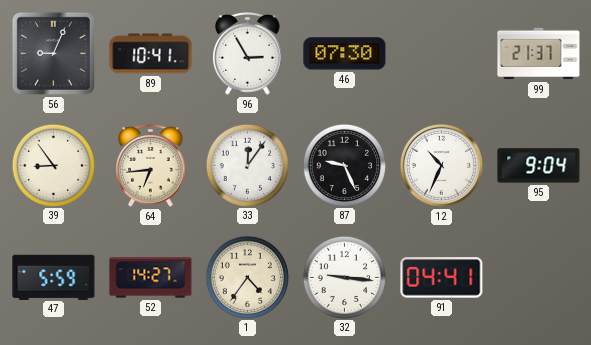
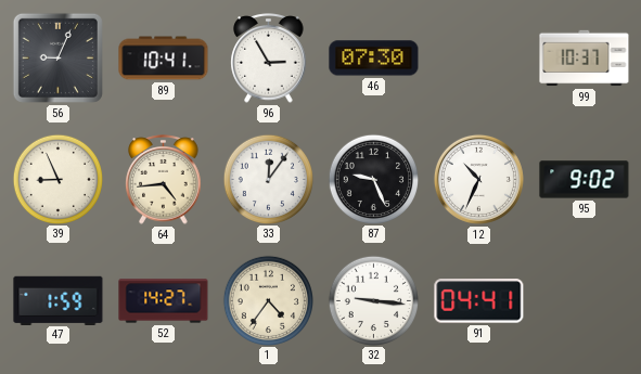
99: 21:37 -> 10:37 (585, 59)
39: 8:54 -> 8:56 (57, 179)
64: 6:44 -> 4:44 (164, 180)
95: 9:04 -> 9:02 (585, 180)
47: 5:59 -> 1:59 (59, 300)
